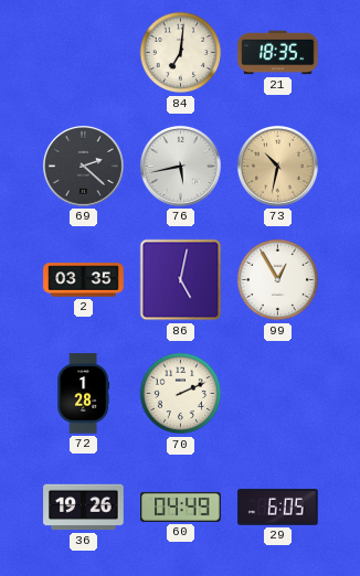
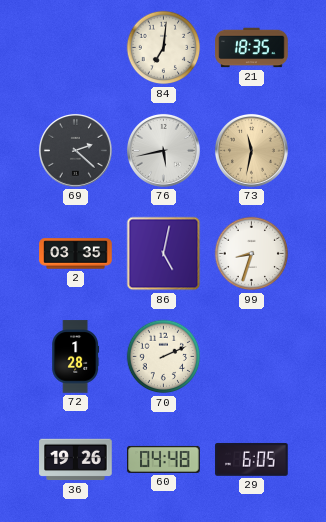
73: 10:32 -> 11:32 (251, 150)
99: 12:55 -> 8:33 (252, 254)
60: 04:49 -> 04:48 (164, 459)
